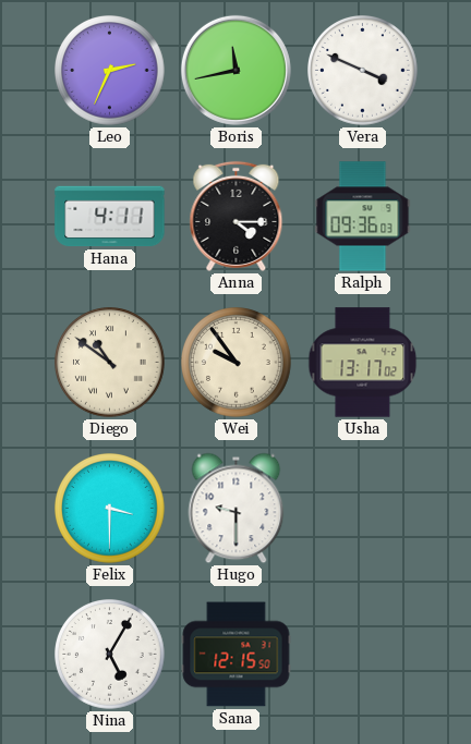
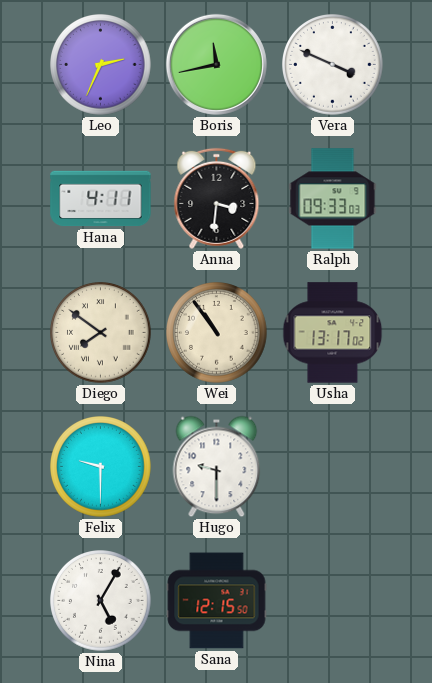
Anna: 4:15 -> 3:31 (217, 198)
Ralph: 09:36 -> 09:33 (333, 199)
Diego: 10:51 -> 7:51 (101, 333)
Wei: 9:54 -> 10:54 (217, 333)
Felix: 3:30 -> 9:30 (101, 467)
